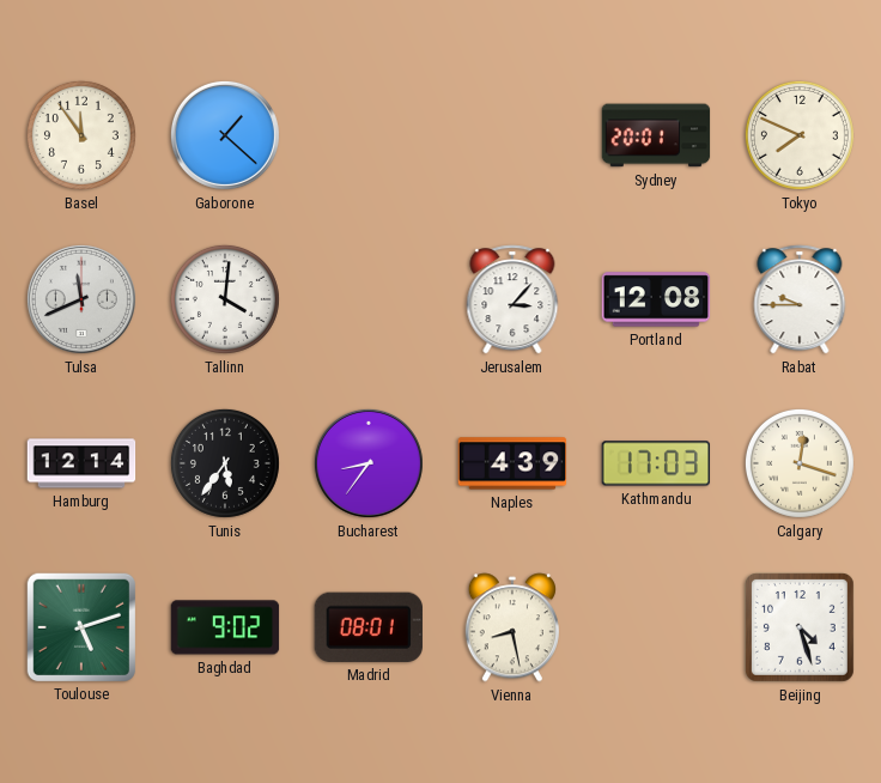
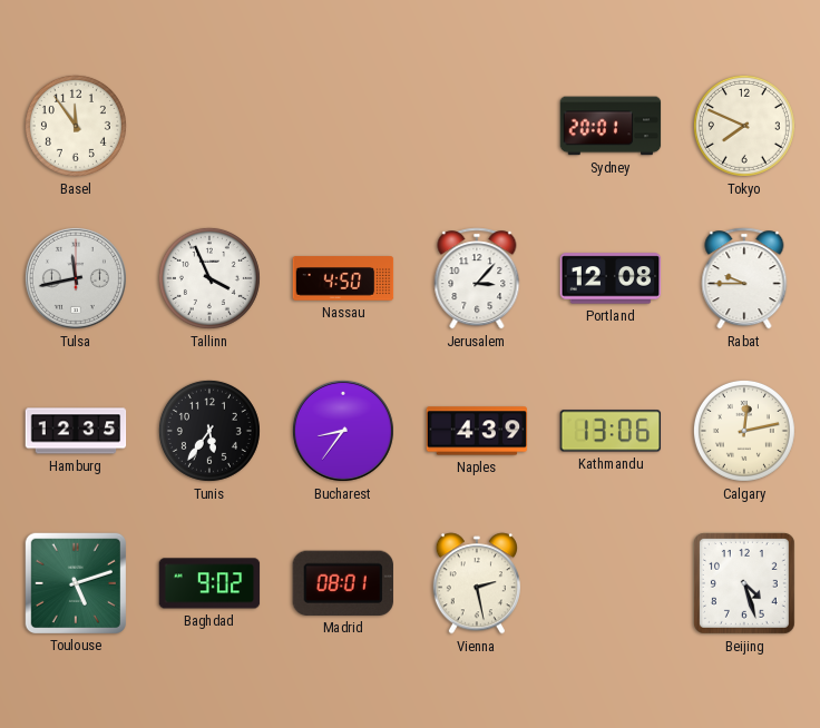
Gaborone: 1:22 -> none (225, 135)
Tulsa: 11:41 -> 11:43 (76, 278)
Tallinn: 4:01 -> 3:56 (209, 278)
Nassau: none -> 4:50 (343, 278)
Hamburg: 12:14 -> 12:35 (76, 431)
Kathmandu: 17:03 -> 13:06 (611, 431)
Calgary: 12:18 -> 12:13 (744, 431)
Vienna: 8:28 -> 2:28 (477, 583)
